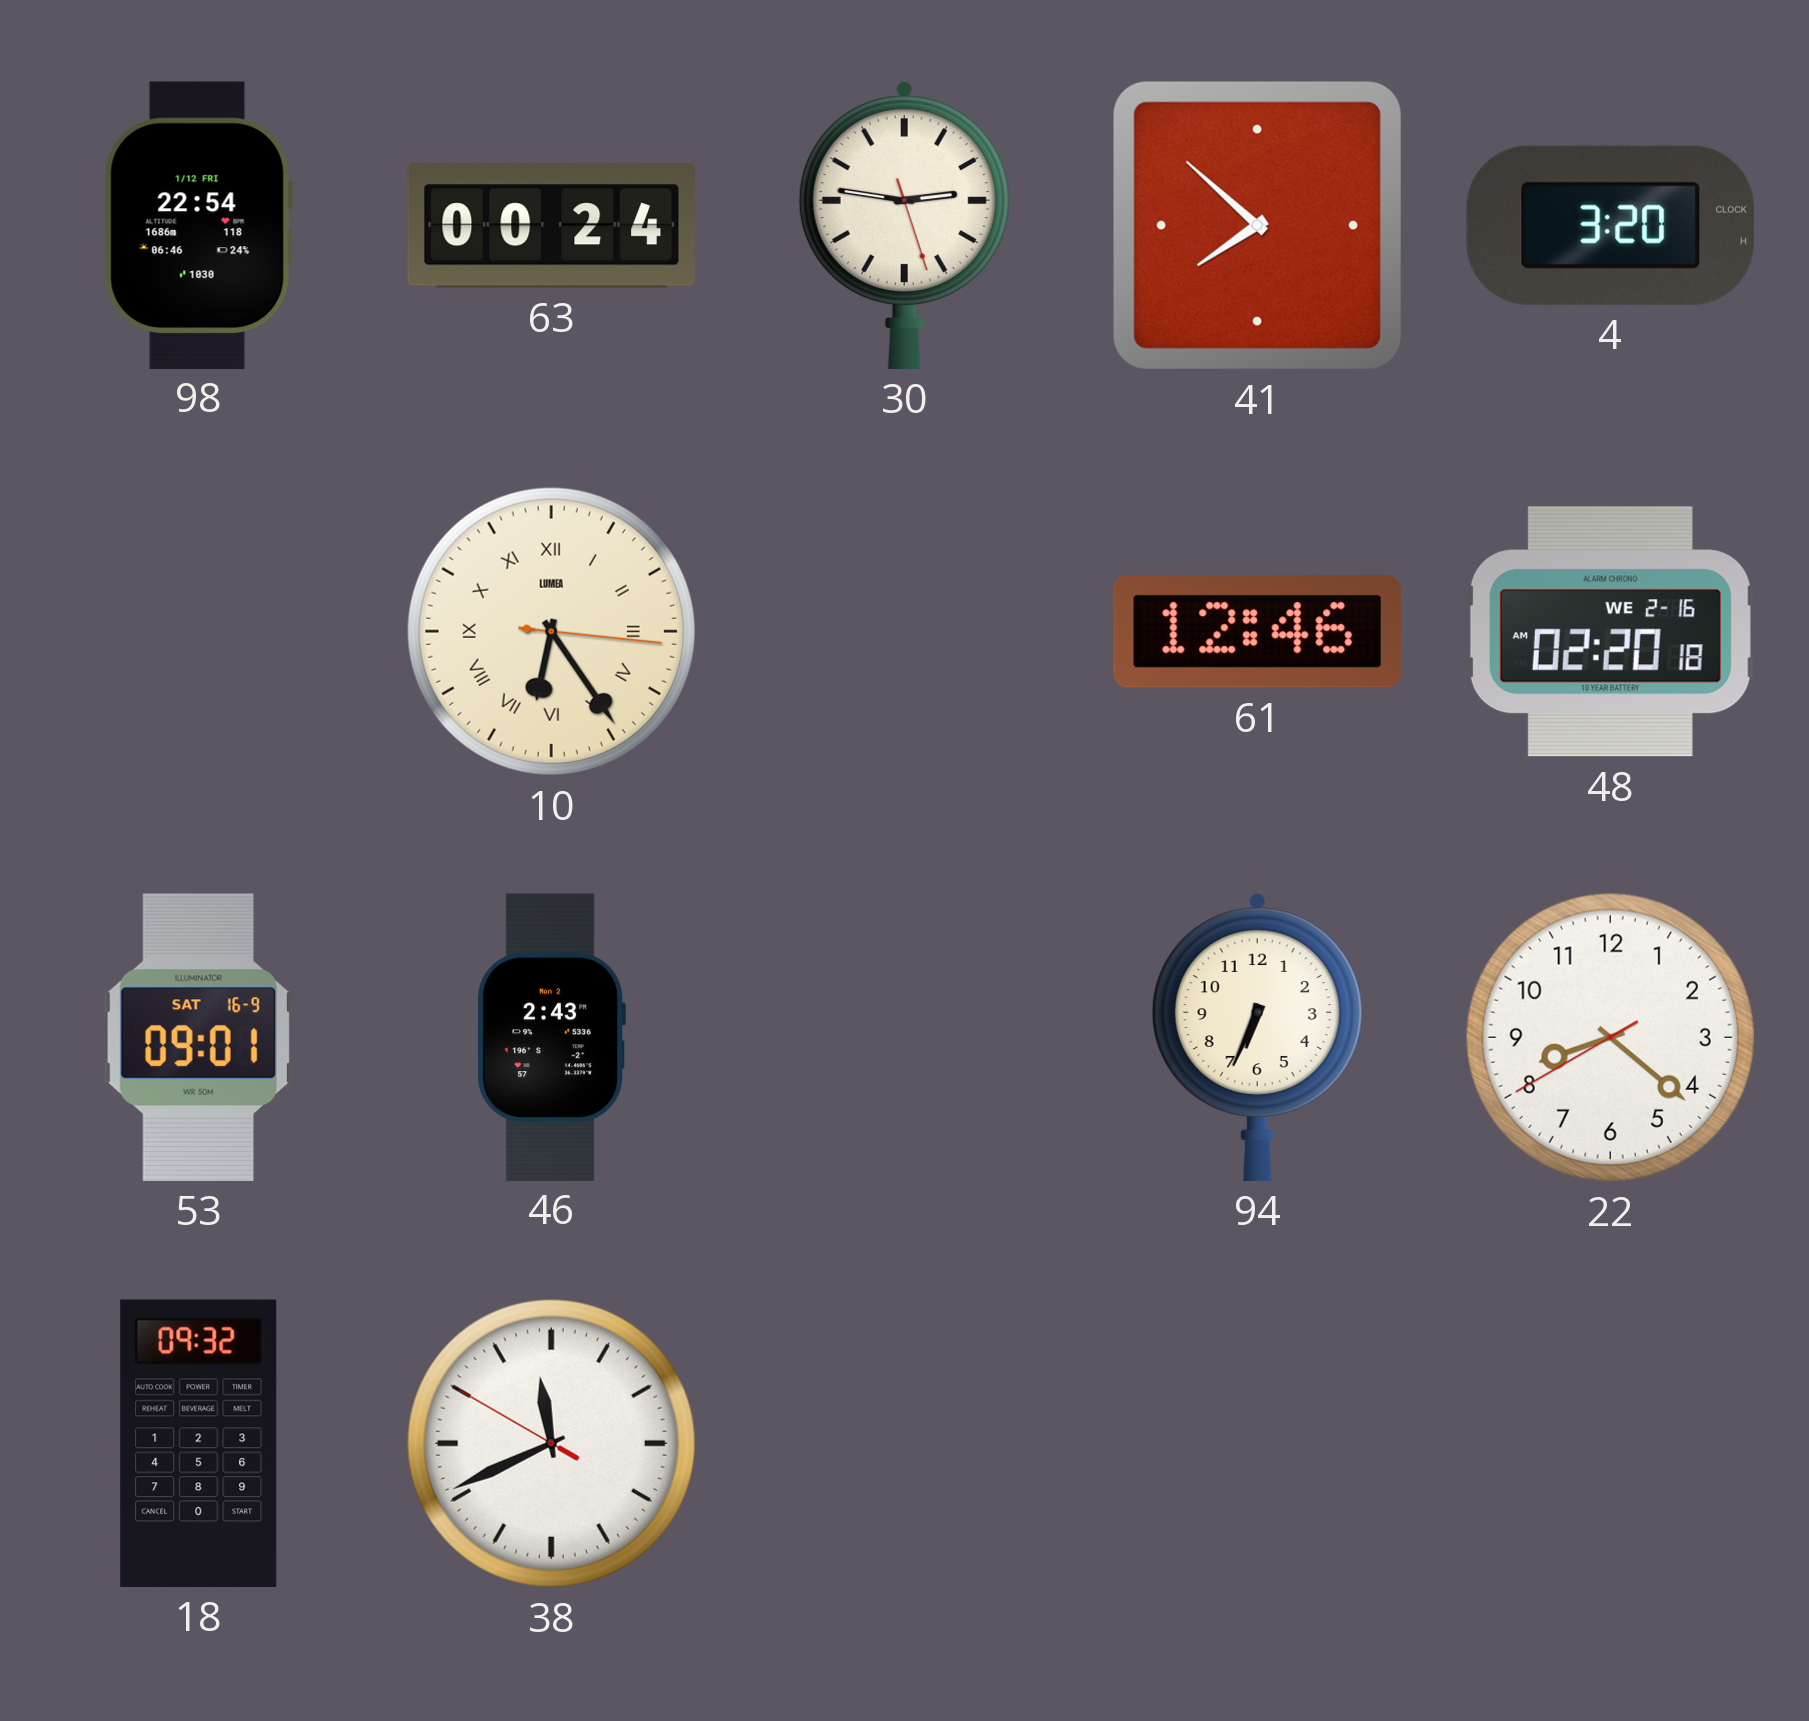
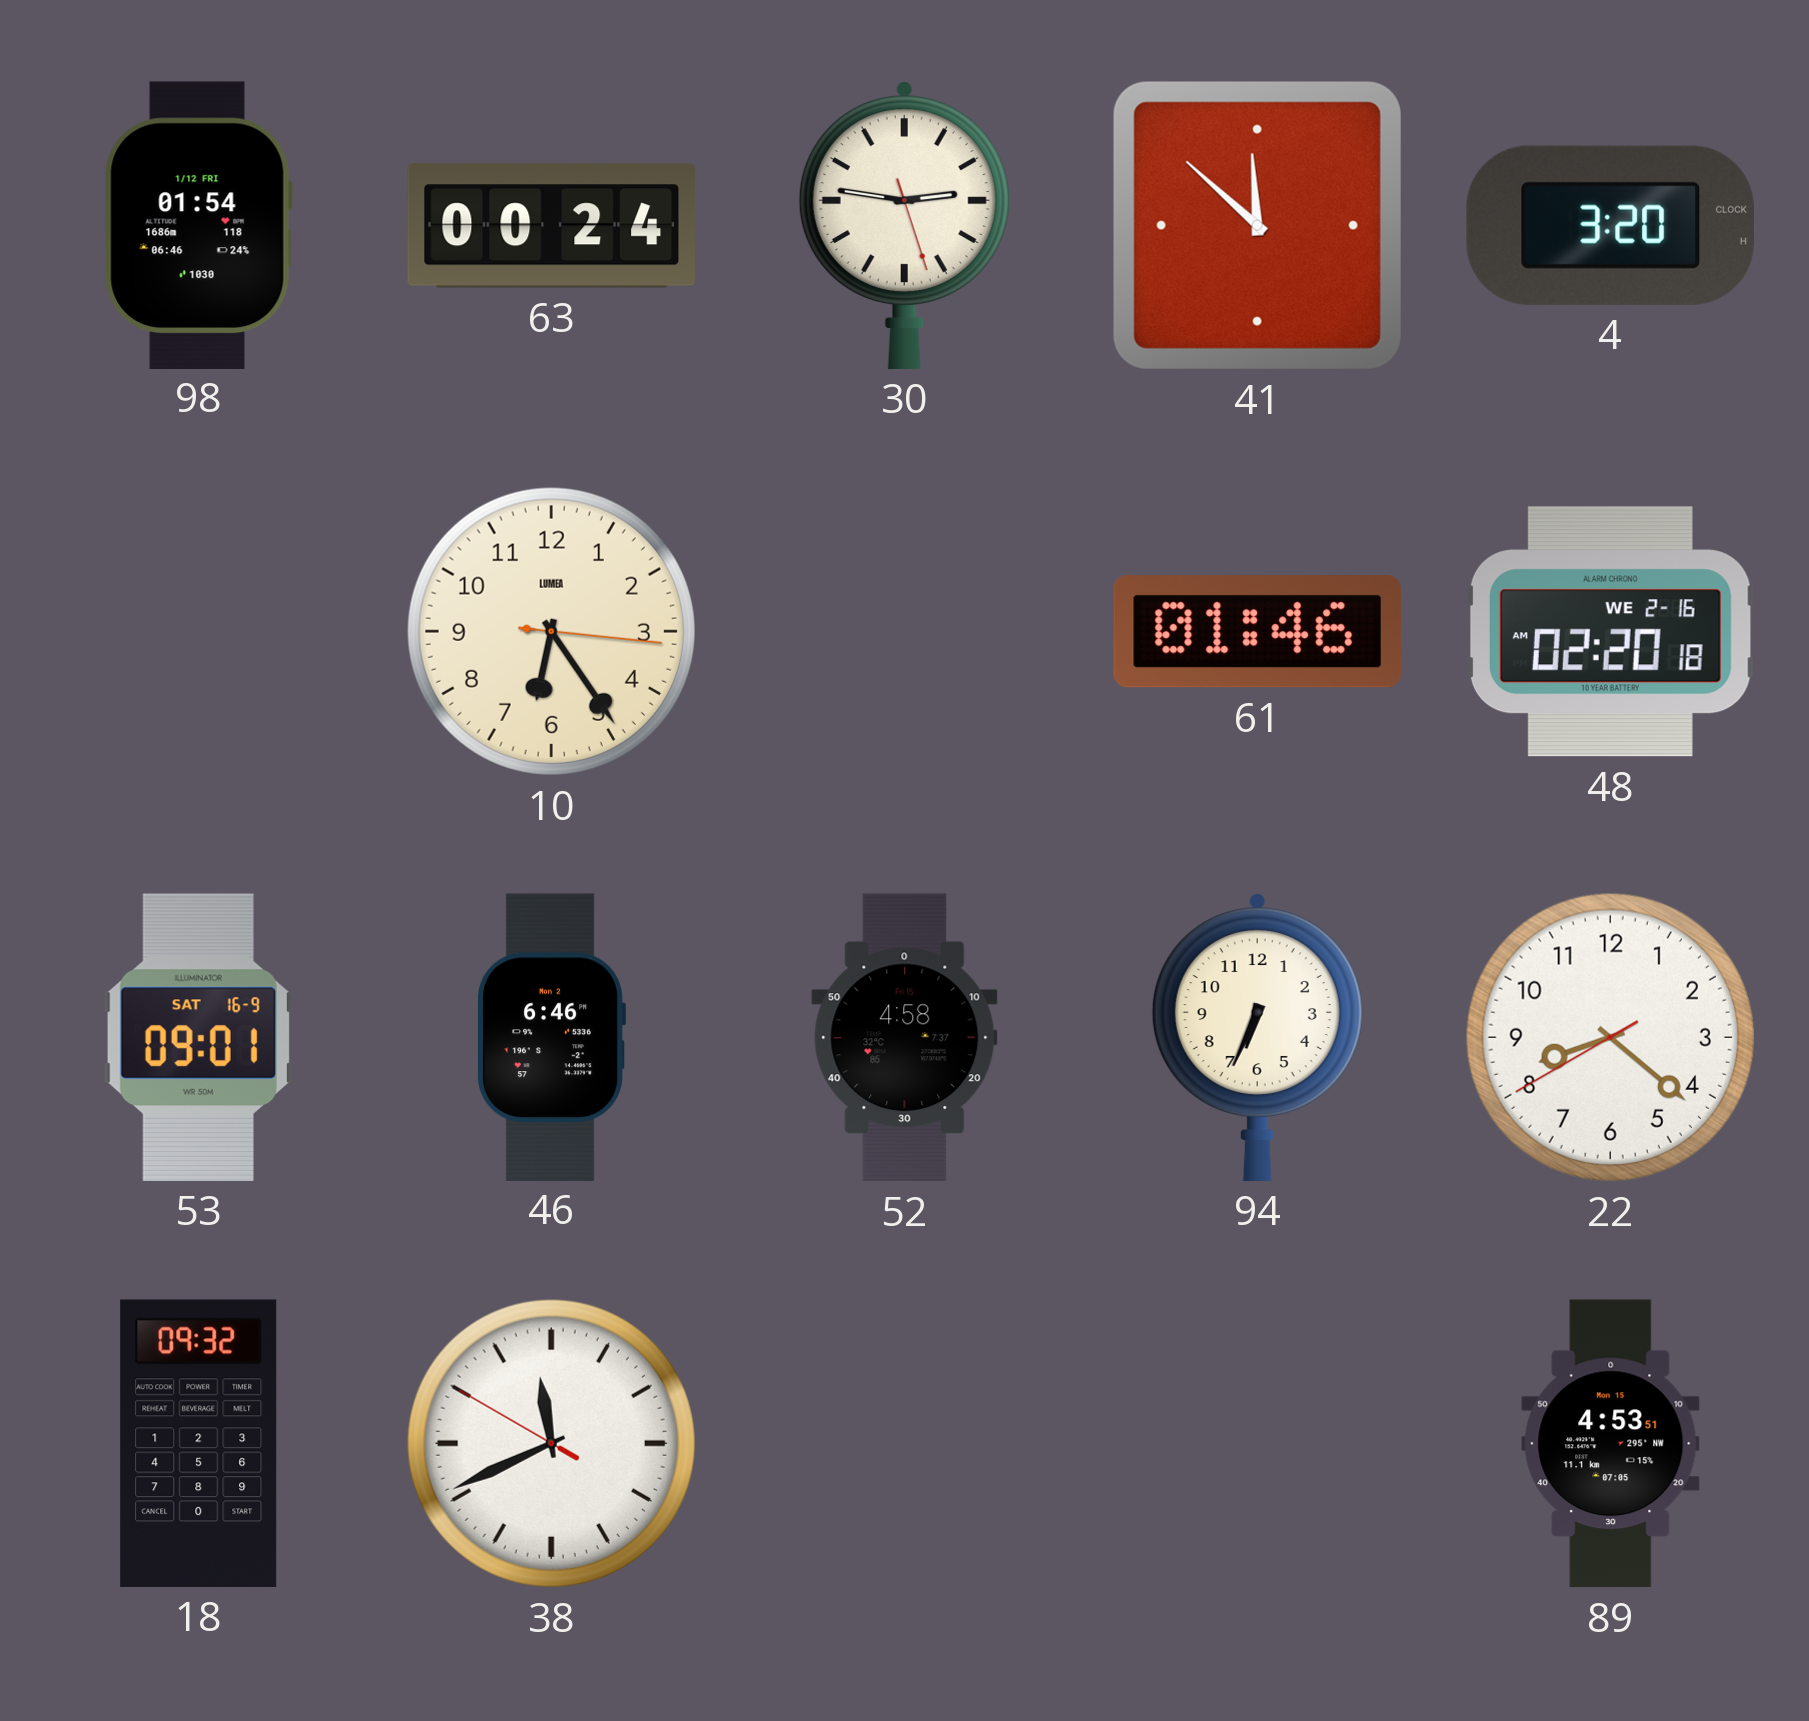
98: 22:54 -> 01:54 (198, 225)
41: 7:52 -> 11:52 (1257, 225)
10 numerals: Roman -> Arabic (551, 631)
61: 12:46 -> 01:46 (1257, 632)
46: 2:43 -> 6:46 (551, 1037)
52: none -> 4:58 (905, 1038)
89: none -> 4:53 (1611, 1444)
